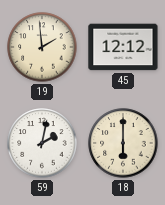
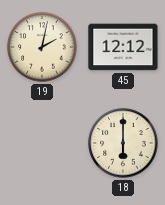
19: 1:59 -> 2:02 (42, 47)
59: 2:02 -> none (42, 143)
